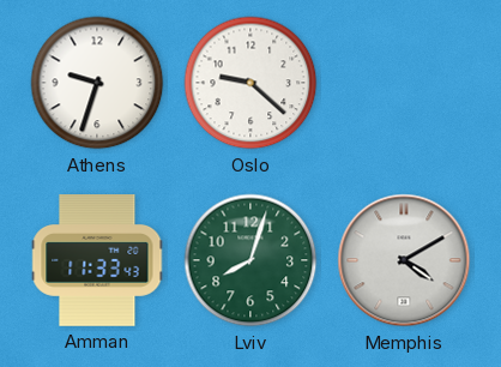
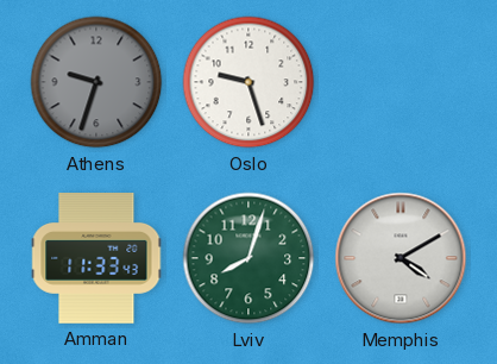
Athens dial: white -> grey (96, 82)
Oslo: 9:22 -> 9:27 (248, 82)
